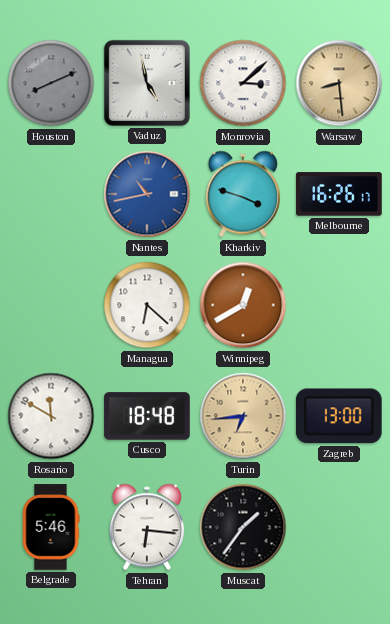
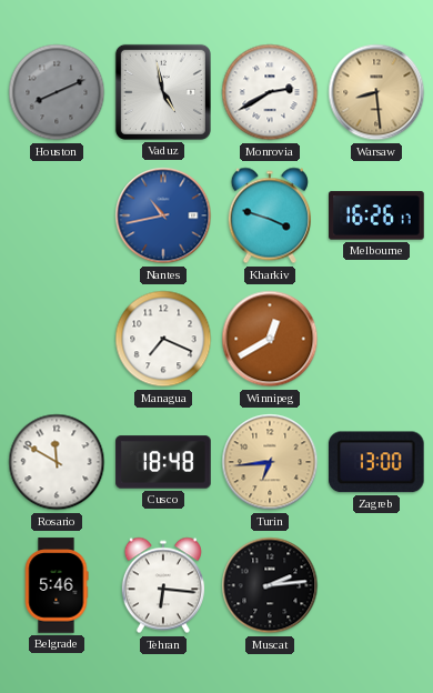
Monrovia: 3:08 -> 2:40 (270, 92)
Managua: 6:22 -> 7:19 (163, 339)
Muscat: 1:36 -> 2:14 (270, 585)
